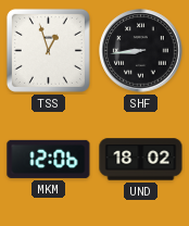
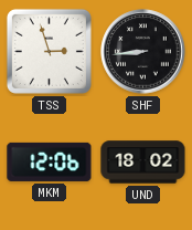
TSS: 12:57 -> 2:57 (49, 51)
